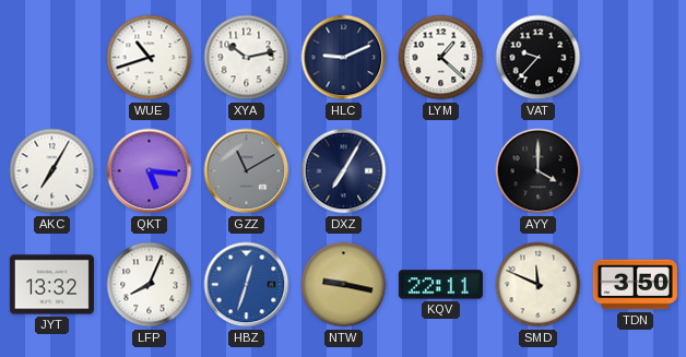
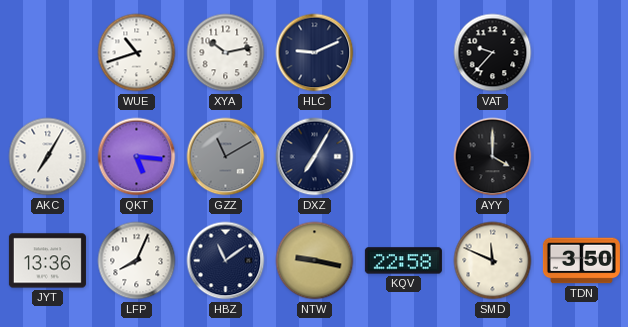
LYM: 1:22 -> none (441, 58)
JYT: 13:32 -> 13:36 (47, 261)
HBZ: 12:33 -> 11:09 (226, 261)
HBZ dial: blue -> navy (226, 261)
KQV: 22:11 -> 22:58 (403, 261)
